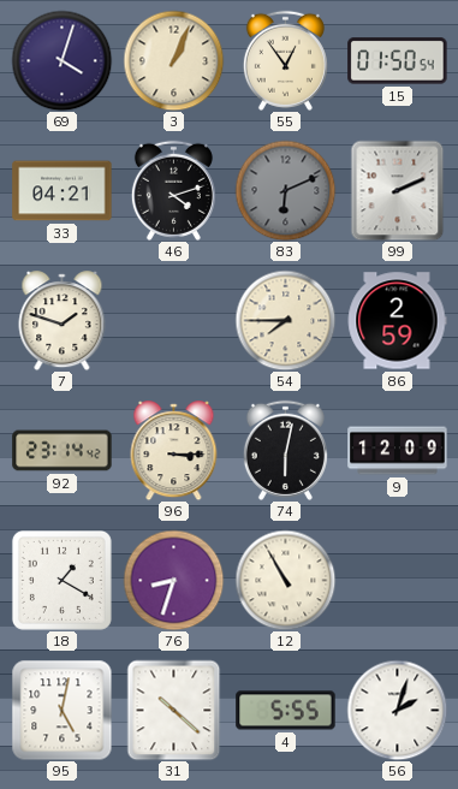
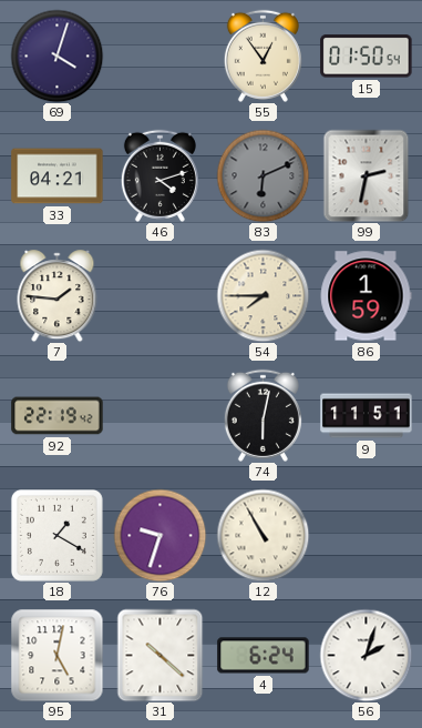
3: 1:04 -> none (173, 60)
99: 2:11 -> 2:32 (367, 175)
7: 1:48 -> 1:46 (58, 296)
86: 2:59 -> 1:59 (366, 296)
92: 23:14 -> 22:19 (58, 416)
96: 3:15 -> none (174, 451)
9: 12:09 -> 11:51 (367, 416)
76: 8:33 -> 9:33 (159, 535)
4: 5:55 -> 6:24 (264, 656)
